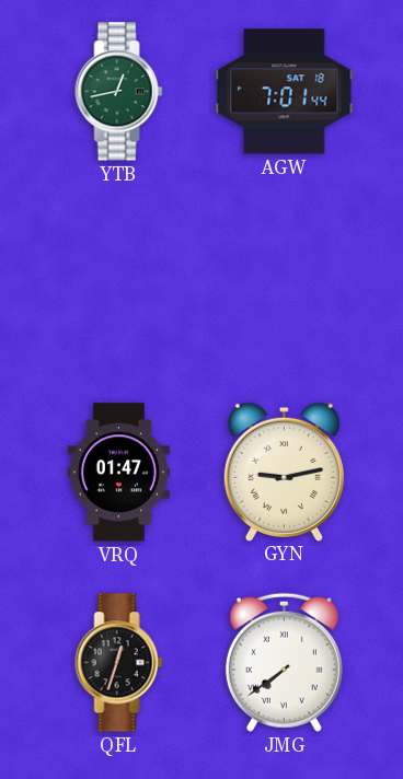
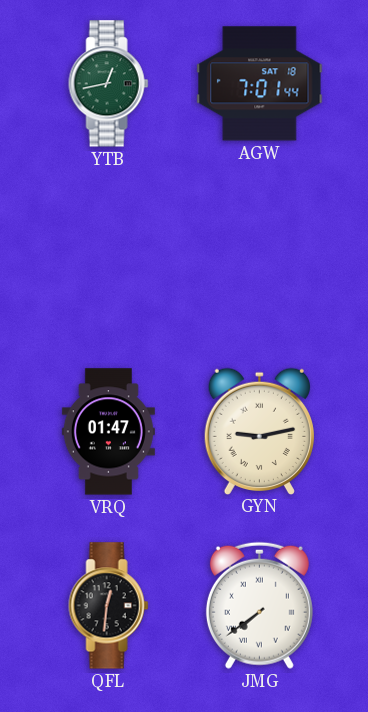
QFL: 12:33 -> 12:31 (109, 606)
